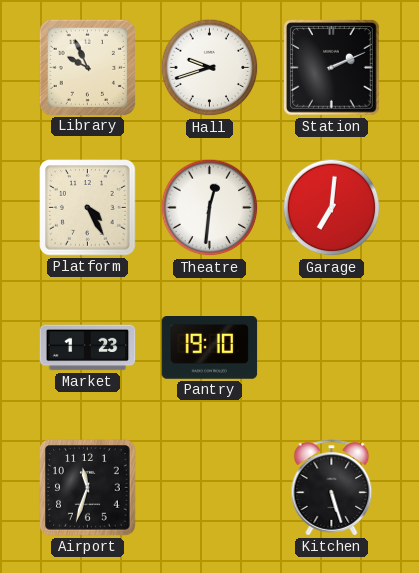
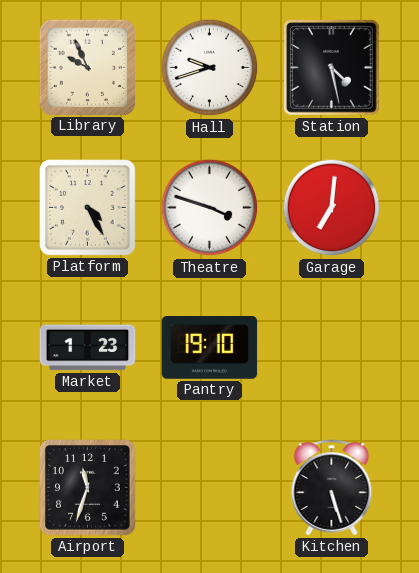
Station: 2:11 -> 4:28 (332, 68)
Theatre: 12:31 -> 3:48 (210, 208)
